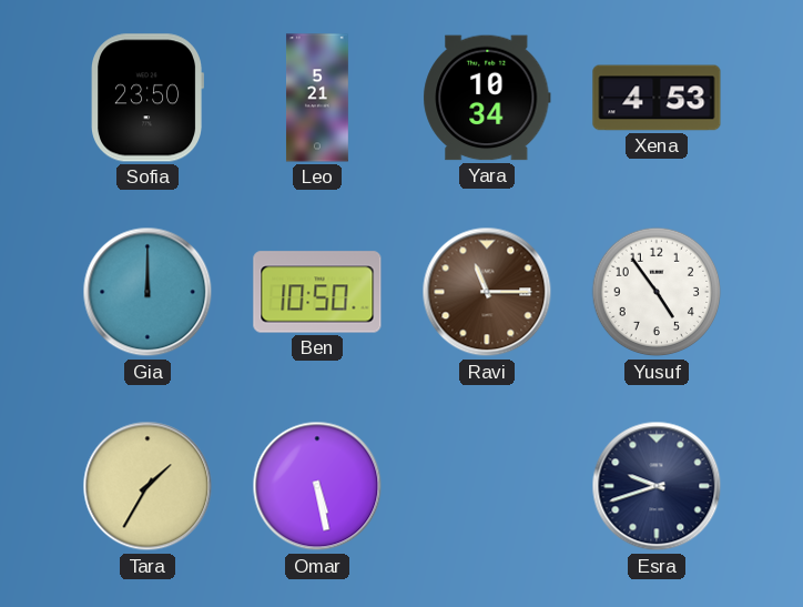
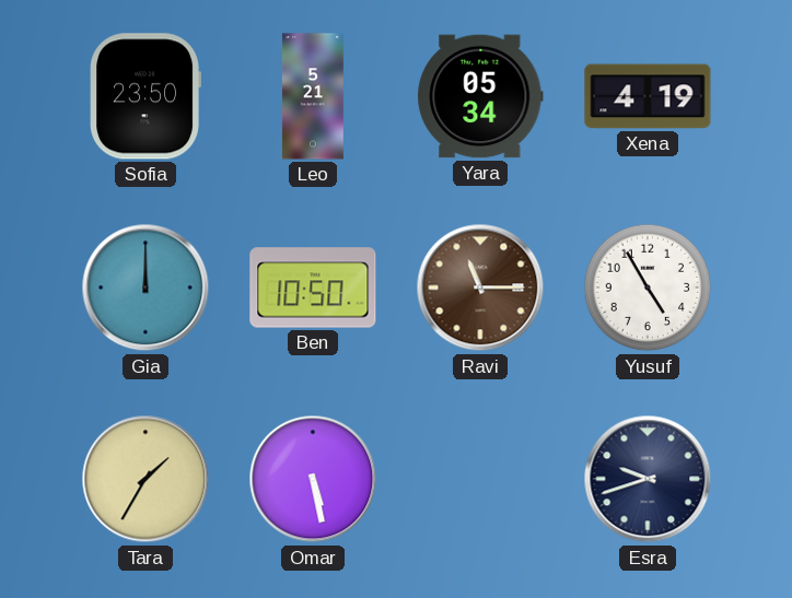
Yara: 10:34 -> 05:34 (480, 96)
Xena: 4:53 -> 4:19 (648, 96)
Yusuf: 4:54 -> 4:55 (648, 288)
